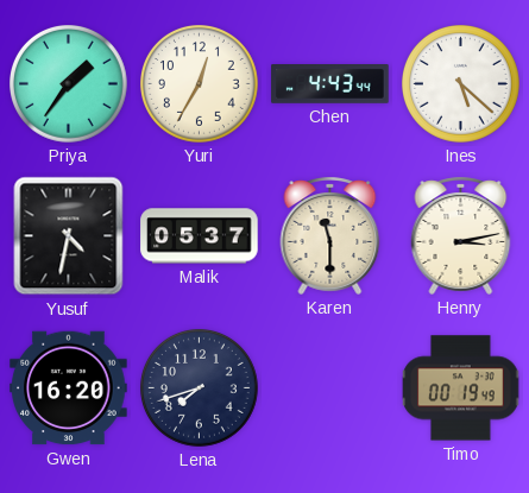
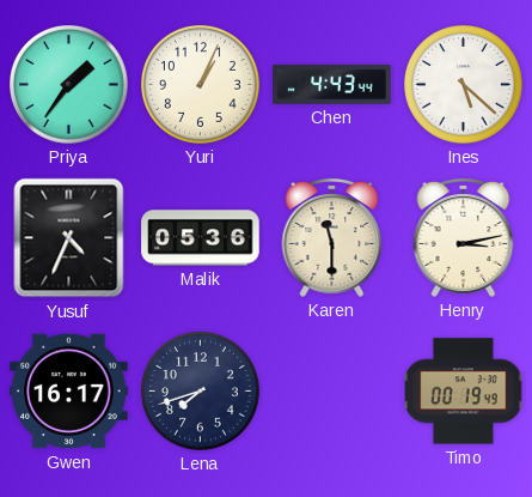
Yuri: 12:35 -> 1:04 (201, 85)
Yusuf: 4:32 -> 4:34 (69, 238)
Malik: 05:37 -> 05:36 (201, 238)
Gwen: 16:20 -> 16:17 (69, 392)
